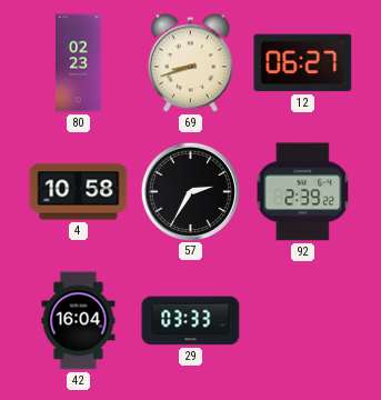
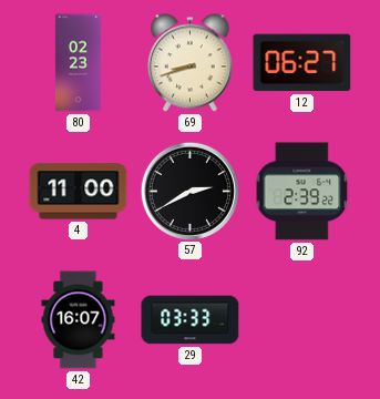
4: 10:58 -> 11:00 (79, 192)
57: 2:35 -> 2:40 (189, 191)
42: 16:04 -> 16:07 (79, 320)
